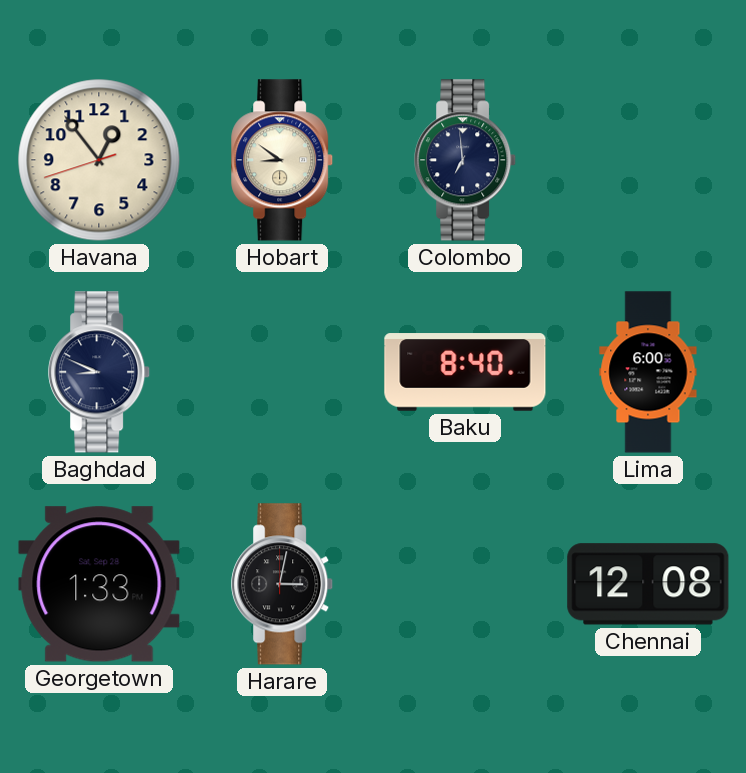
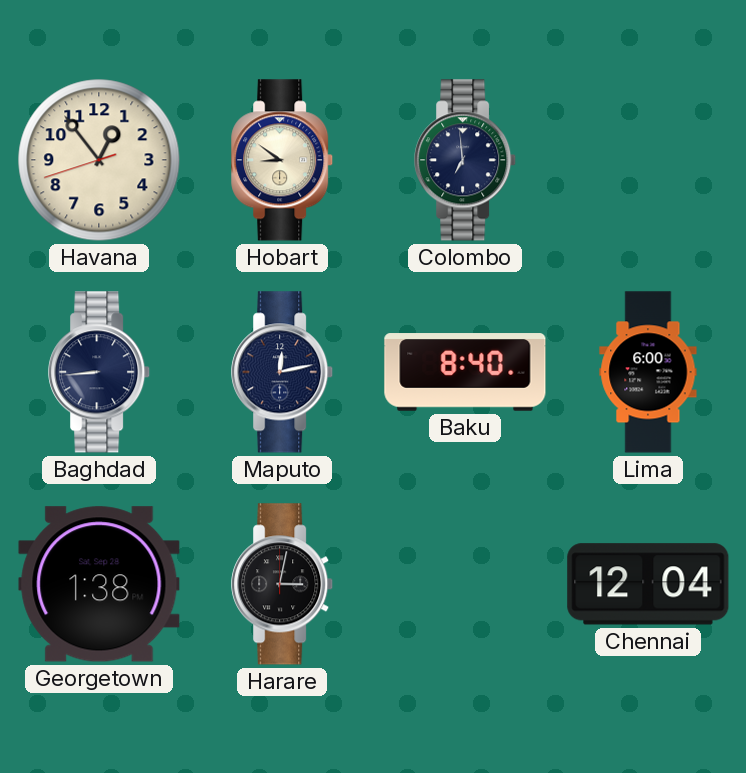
Baghdad: 8:49 -> 8:44 (100, 372)
Maputo: none -> 12:13 (283, 372)
Georgetown: 1:33 -> 1:38 (99, 584)
Chennai: 12:08 -> 12:04 (648, 584)
